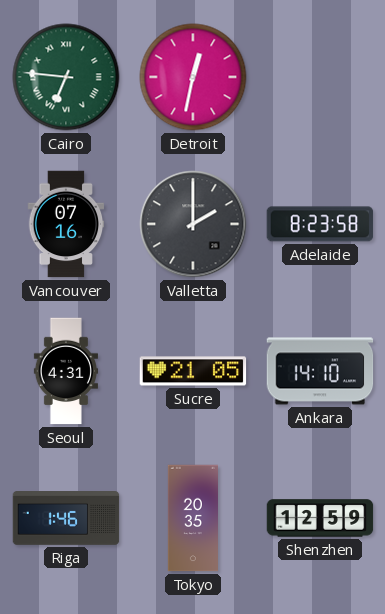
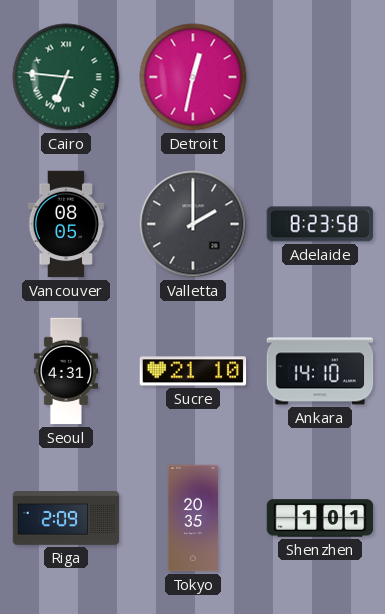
Vancouver: 07:16 -> 08:05 (66, 224)
Sucre: 21:05 -> 21:10 (193, 371)
Riga: 1:46 -> 2:09 (66, 519)
Shenzhen: 12:59 -> 1:01 (320, 518)
